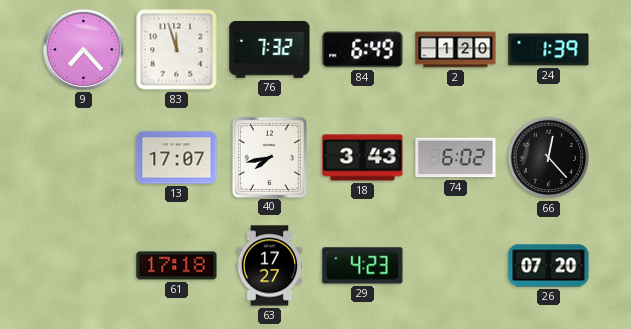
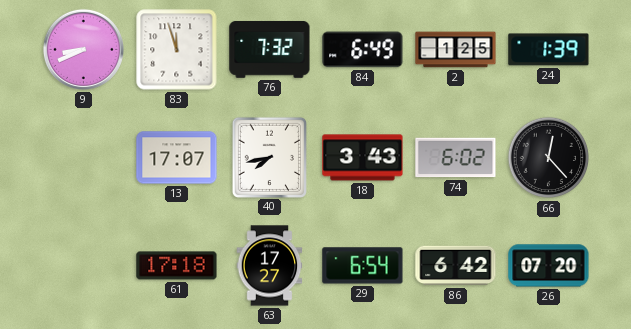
9: 7:23 -> 8:41 (83, 49)
2: 1:20 -> 1:25 (456, 50)
29: 4:23 -> 6:54 (363, 266)
86: none -> 6:42 (456, 266)
